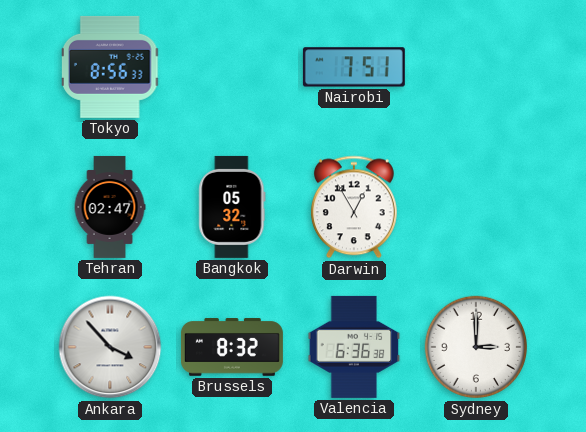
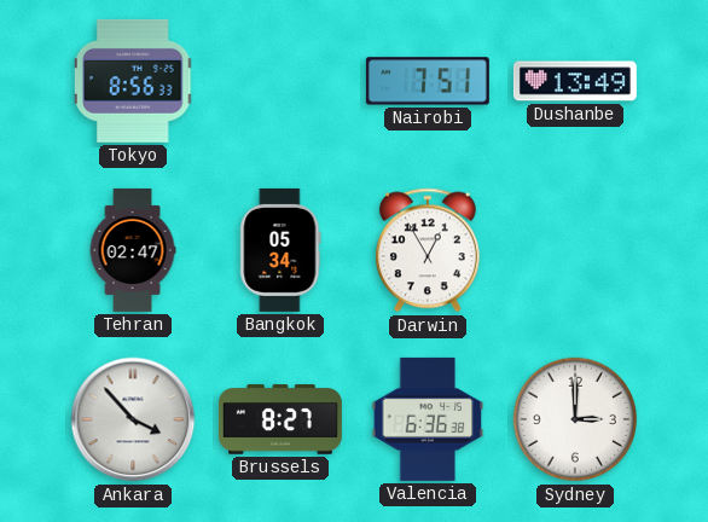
Dushanbe: none -> 13:49 (575, 81)
Bangkok: 05:32 -> 05:34 (280, 250)
Brussels: 8:32 -> 8:27 (280, 419)
